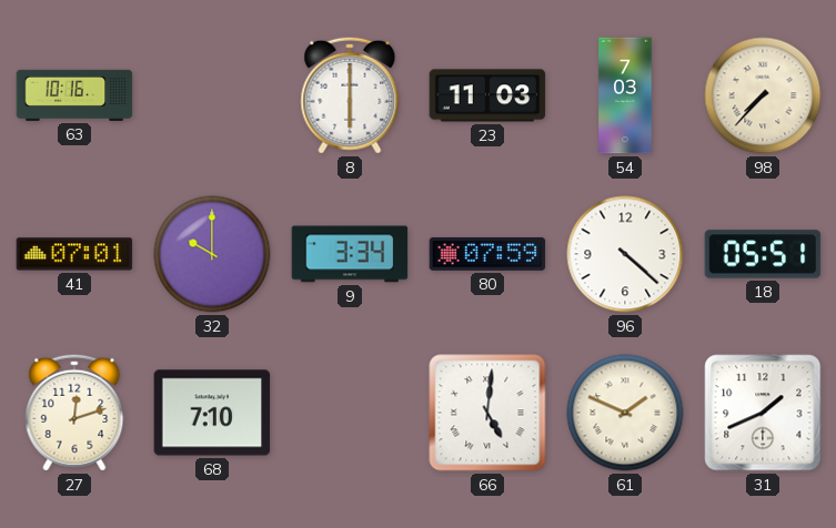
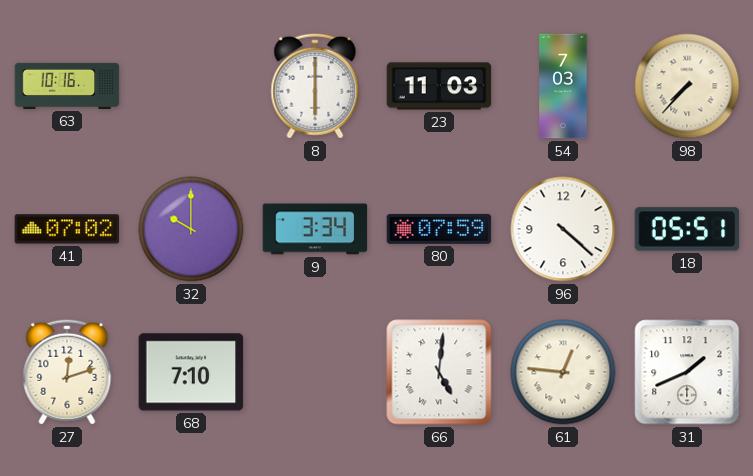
41: 07:01 -> 07:02 (67, 229)
61: 1:49 -> 12:46 (563, 372)
